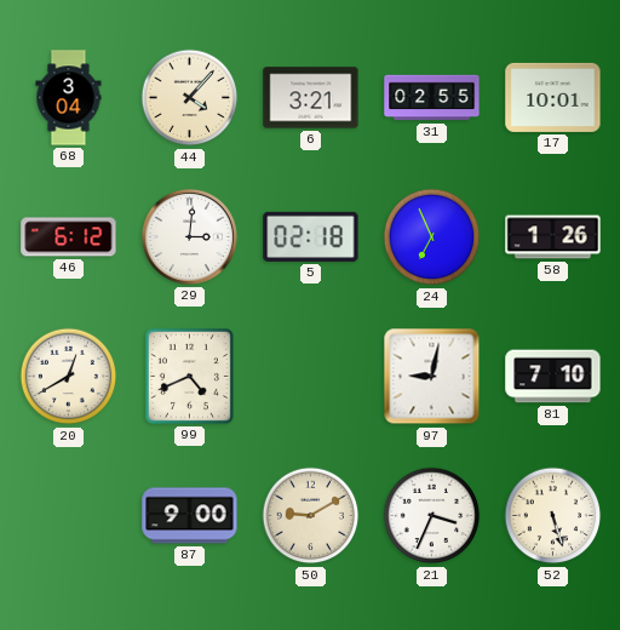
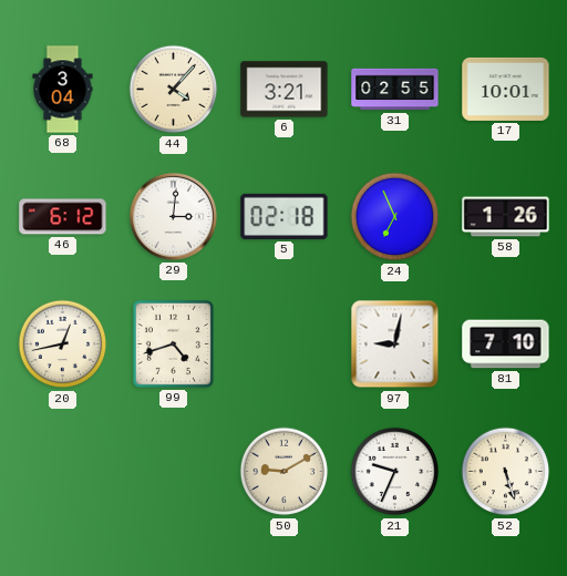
20: 12:40 -> 12:43 (63, 344)
99: 4:41 -> 4:42 (173, 343)
87: 9:00 -> none (190, 516)
21: 3:34 -> 9:34 (395, 472)
